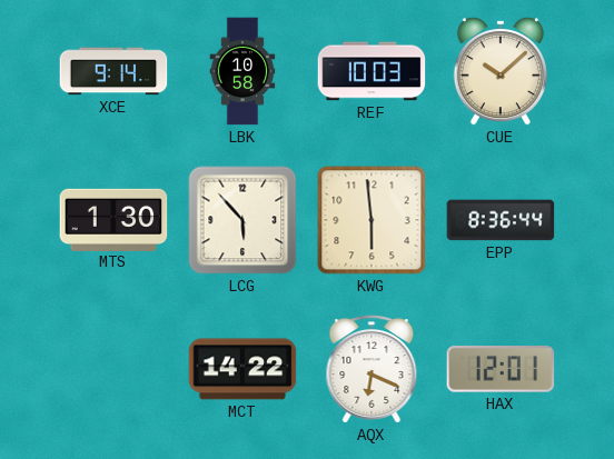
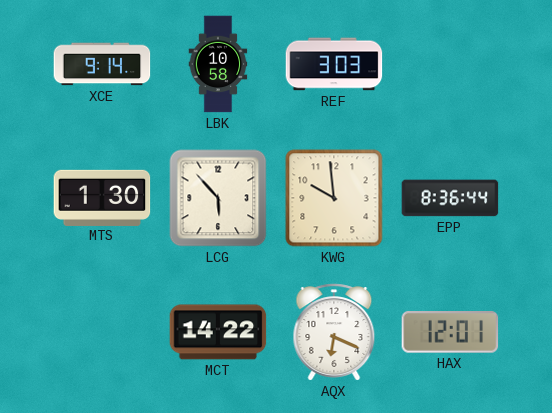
REF: 10:03 -> 3:03 (334, 64)
CUE: 10:08 -> none (501, 71)
KWG: 5:59 -> 9:59 (334, 198)
